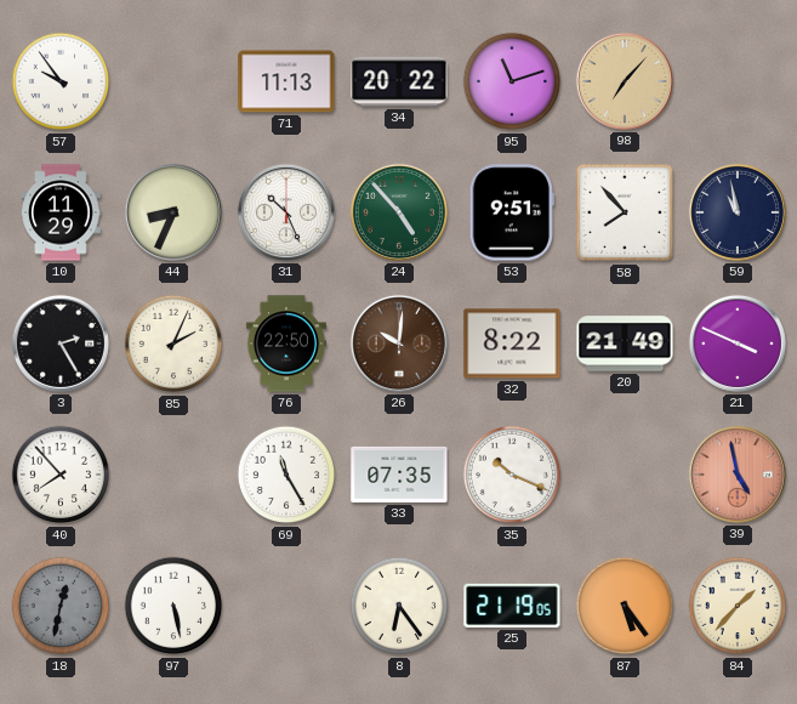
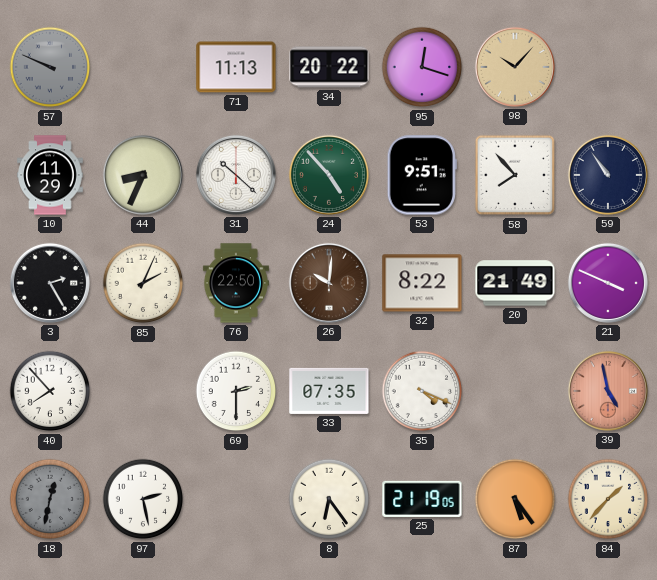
57: 9:54 -> 9:49 (50, 67)
57 dial: white -> grey (50, 67)
95: 11:12 -> 12:18 (422, 67)
98: 7:07 -> 10:07 (515, 67)
31: 10:26 -> 10:22 (236, 175)
59: 10:58 -> 10:54 (608, 175)
69: 11:25 -> 2:30 (236, 391)
35: 10:19 -> 4:19 (422, 391)
97: 5:28 -> 2:28 (143, 499)
